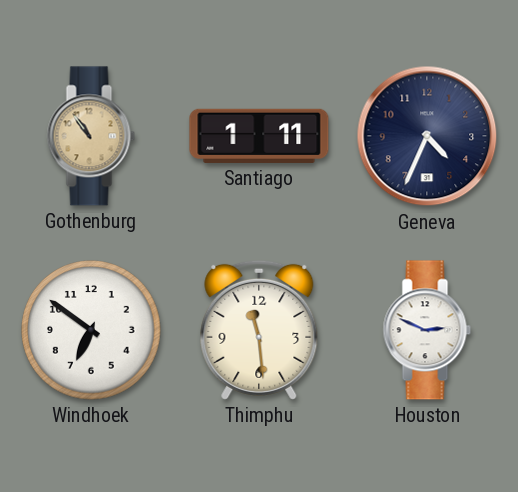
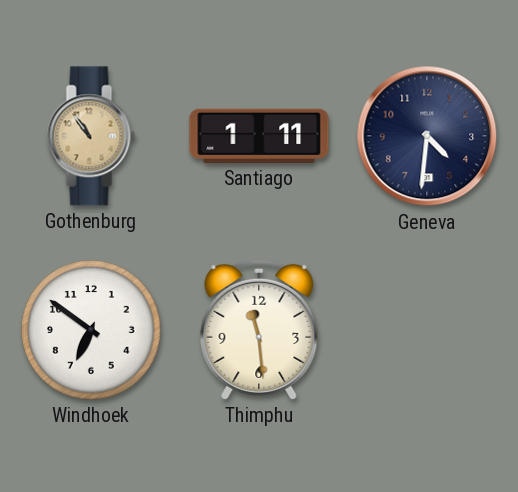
Geneva: 4:34 -> 4:31 (427, 136)
Houston: 2:49 -> none (427, 330)
